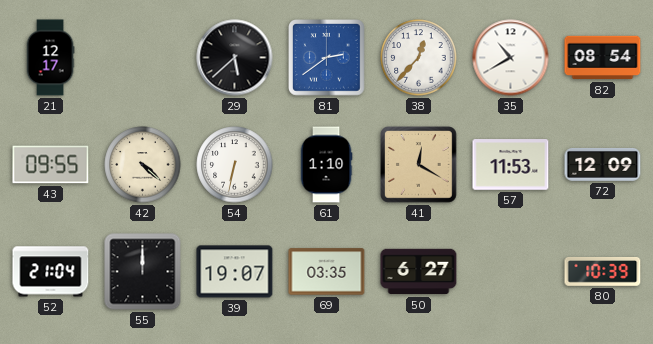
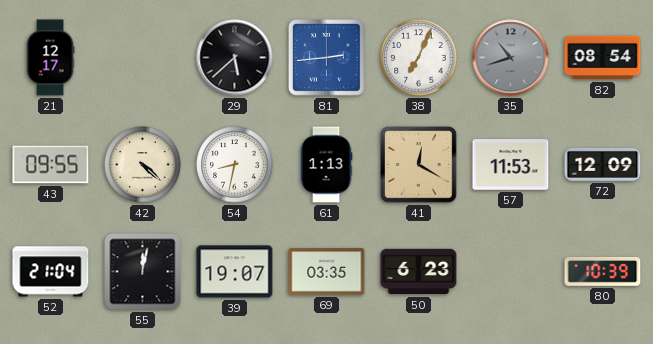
81: 2:39 -> 2:44 (327, 58)
38: 12:37 -> 7:04 (419, 58)
35: 10:40 -> 10:42 (511, 58)
35 dial: white -> grey (511, 58)
54: 6:32 -> 8:32 (235, 165)
61: 1:10 -> 1:13 (326, 165)
55: 12:00 -> 12:02 (143, 272)
50: 6:27 -> 6:23 (419, 272)
